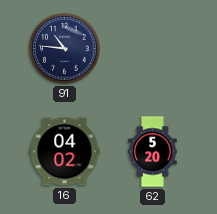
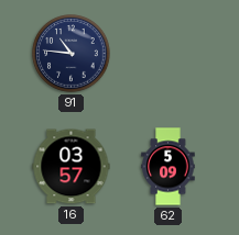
16: 04:02 -> 03:57 (72, 167)
62: 5:20 -> 5:09 (169, 167)
